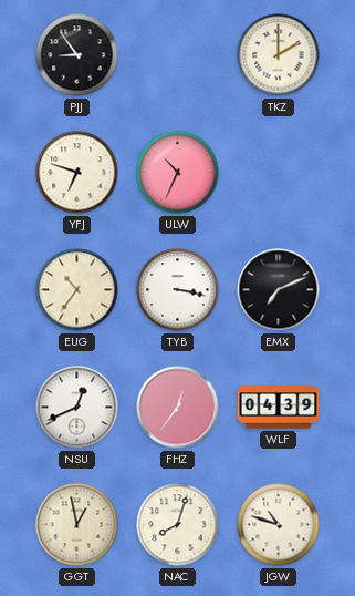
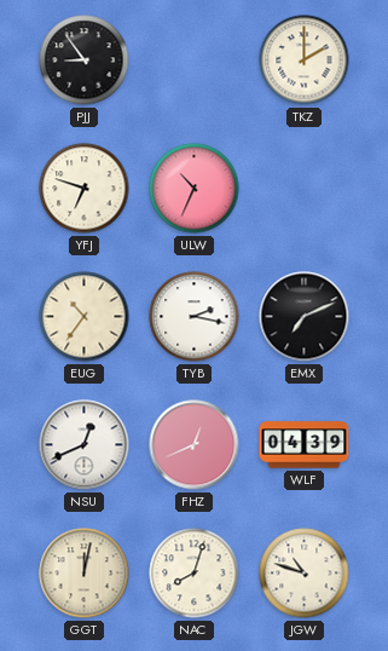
TYB: 3:17 -> 2:17 (195, 317)
FHZ: 12:36 -> 12:41 (195, 445)
GGT: 12:58 -> 12:02 (85, 574)
